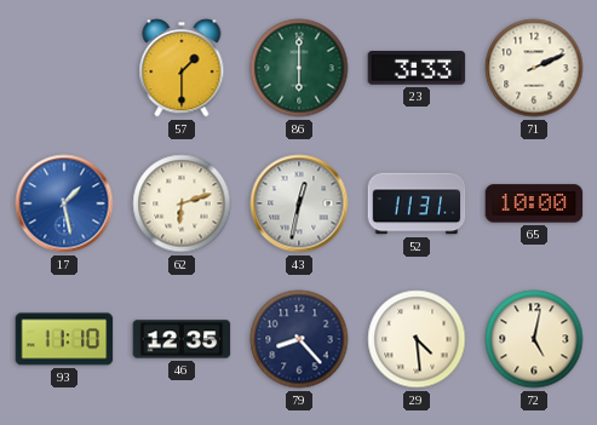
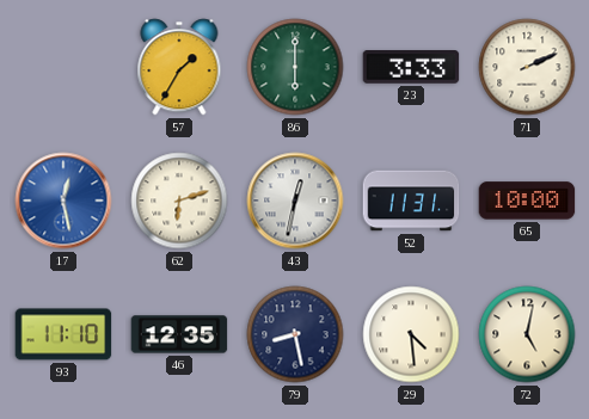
57: 1:30 -> 1:35 (179, 67)
17: 1:28 -> 12:28 (63, 201)
79: 8:23 -> 8:28 (295, 334)
